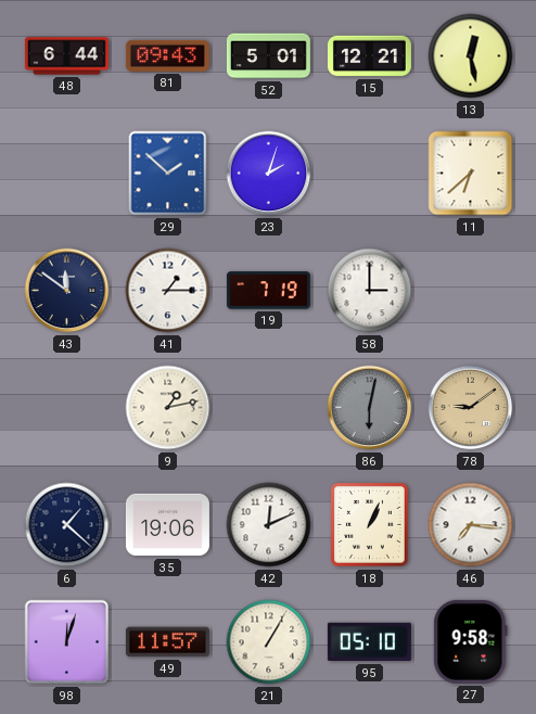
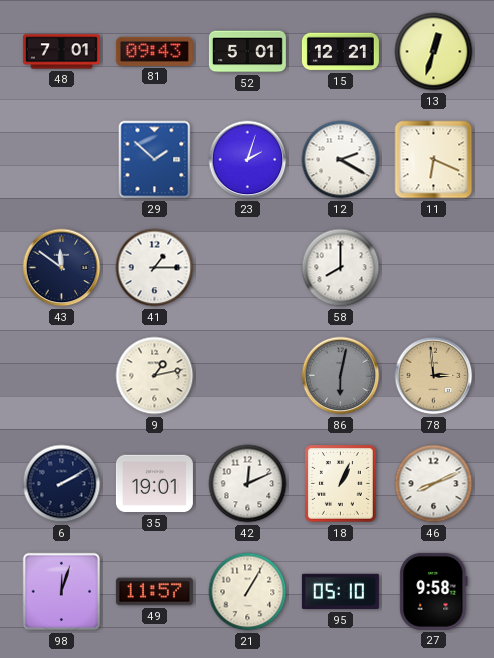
48: 6:44 -> 7:01 (61, 52)
13: 12:28 -> 12:33 (434, 52)
12: none -> 2:20 (341, 160)
11: 6:38 -> 6:19 (434, 160)
19: 7:19 -> none (268, 291)
58: 3:00 -> 8:00 (341, 268)
78: 9:09 -> 2:59 (434, 376)
6: 1:22 -> 2:10 (62, 484)
35: 19:06 -> 19:01 (154, 484)
46: 7:16 -> 8:11 (434, 484)
